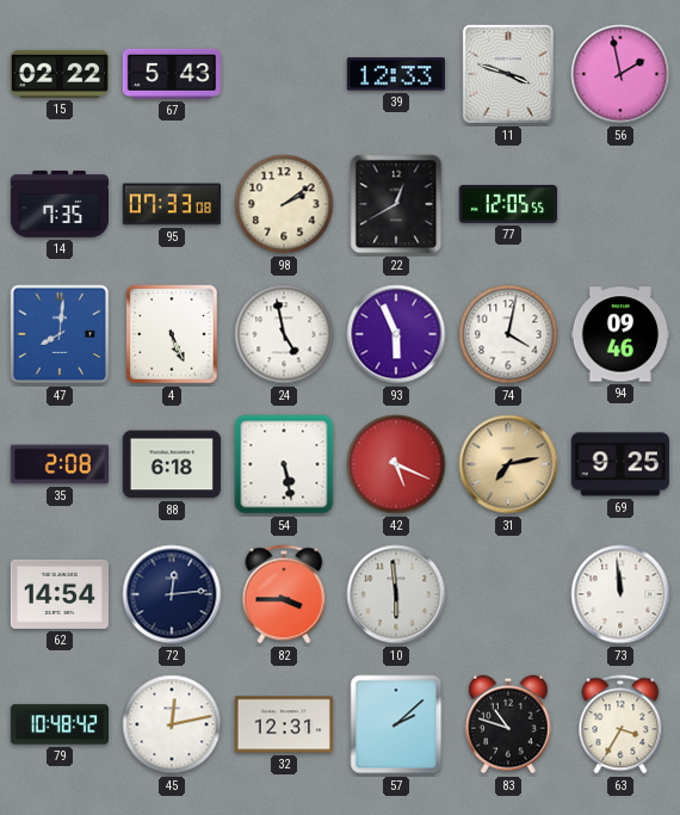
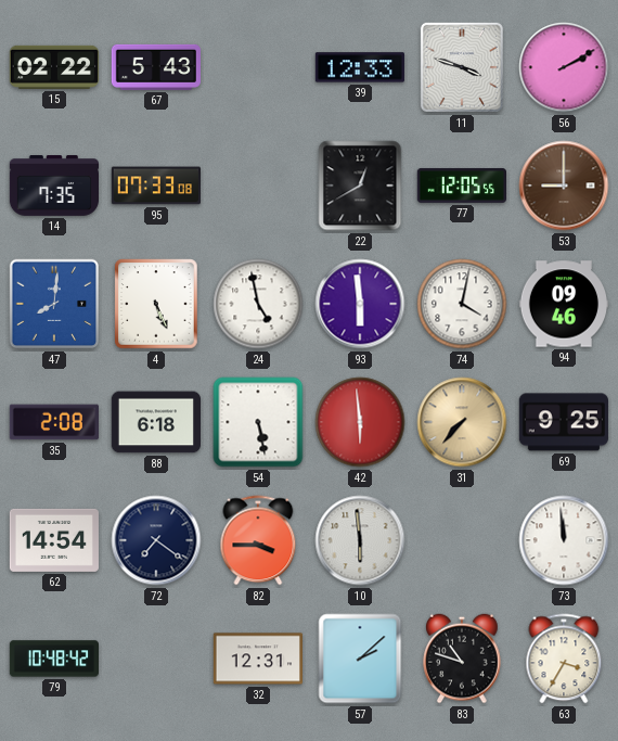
56: 1:58 -> 2:10 (564, 67)
98: 2:09 -> none (284, 204)
53: none -> 9:00 (564, 186)
93: 5:56 -> 5:59 (360, 304)
42: 5:19 -> 5:59 (360, 422)
31: 7:13 -> 7:37 (462, 422)
72: 12:14 -> 7:21 (156, 540)
45: 12:13 -> none (172, 724)
